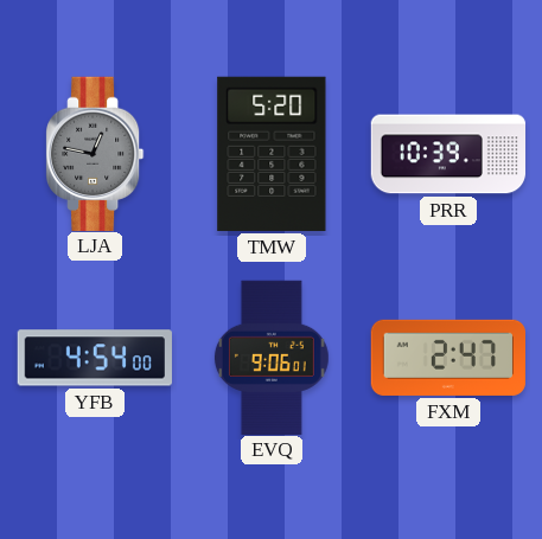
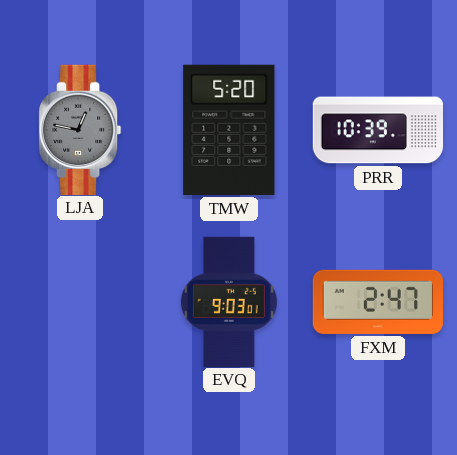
YFB: 4:54 -> none (95, 358)
EVQ: 9:06 -> 9:03 (229, 301)
